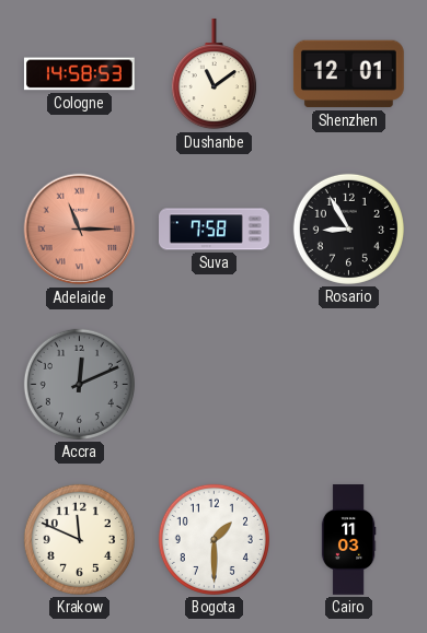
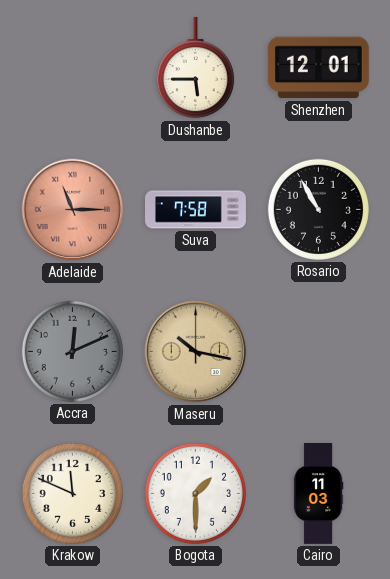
Cologne: 14:58 -> none (79, 74)
Dushanbe: 11:09 -> 5:45 (195, 68)
Rosario: 8:55 -> 10:55 (318, 209)
Maseru: none -> 10:17 (196, 352)
